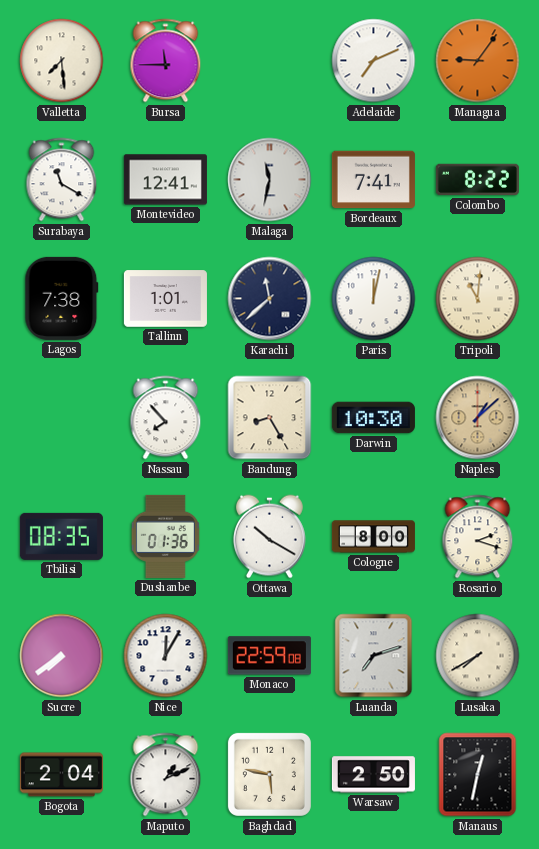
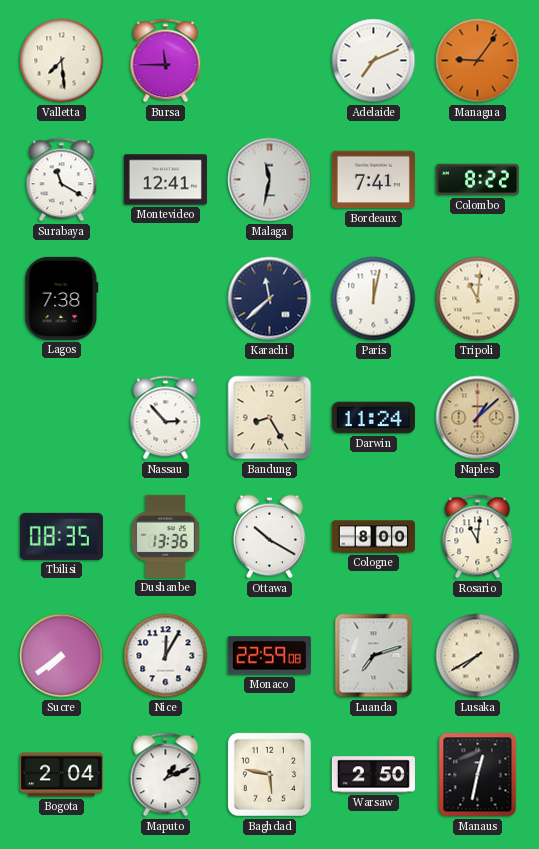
Tallinn: 1:01 -> none (165, 299)
Nassau: 7:53 -> 2:53 (166, 418)
Darwin: 10:30 -> 11:24 (373, 418)
Dushanbe: 01:36 -> 13:36 (165, 536)
Rosario: 2:18 -> 11:01 (478, 537)
